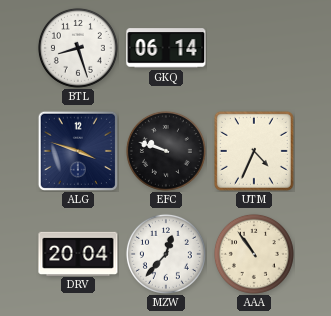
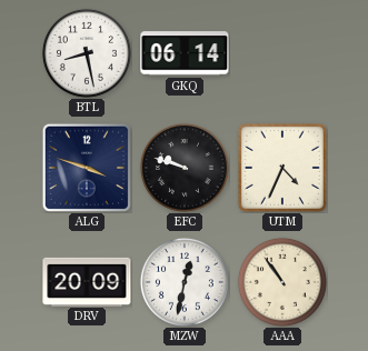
BTL: 8:27 -> 8:28 (87, 53)
DRV: 20:04 -> 20:09 (87, 281)
MZW: 12:37 -> 12:32 (185, 282)
